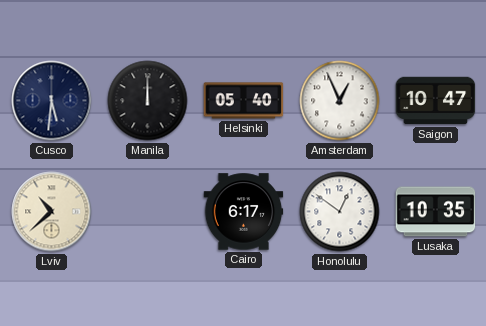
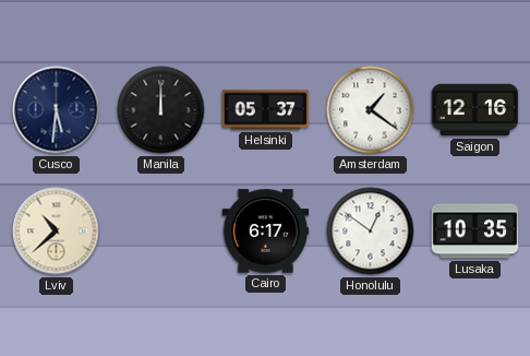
Helsinki: 05:40 -> 05:37 (266, 110)
Amsterdam: 12:56 -> 1:21 (371, 110)
Saigon: 10:47 -> 12:16 (475, 110)
